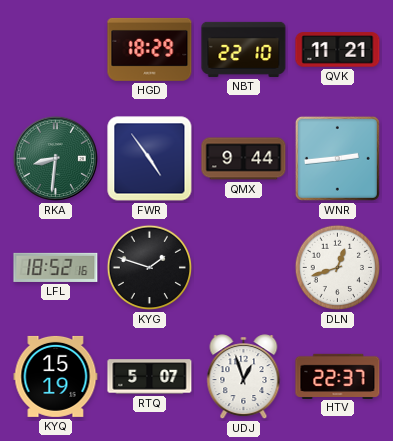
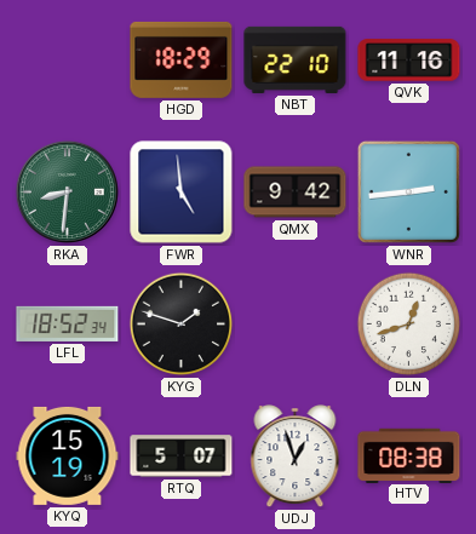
QVK: 11:21 -> 11:16 (409, 61)
FWR: 4:54 -> 4:59 (182, 193)
QMX: 9:44 -> 9:42 (296, 193)
LFL: 18:52:16 -> 18:52:34 (68, 323)
HTV: 22:37 -> 08:38 (409, 455)
